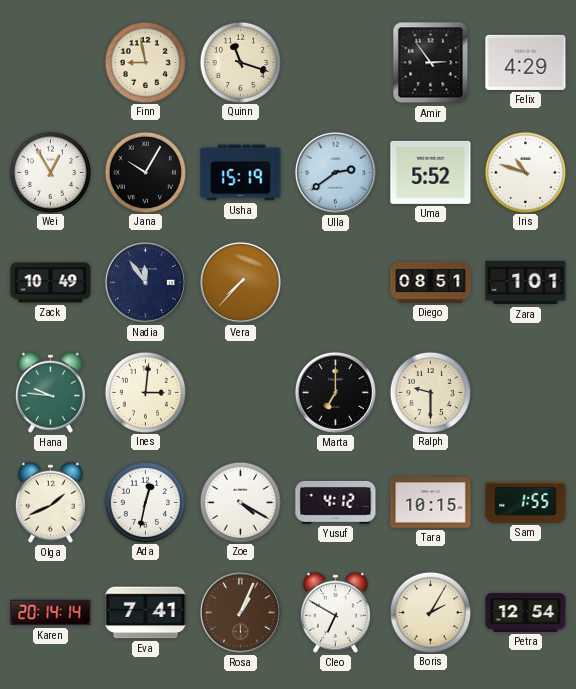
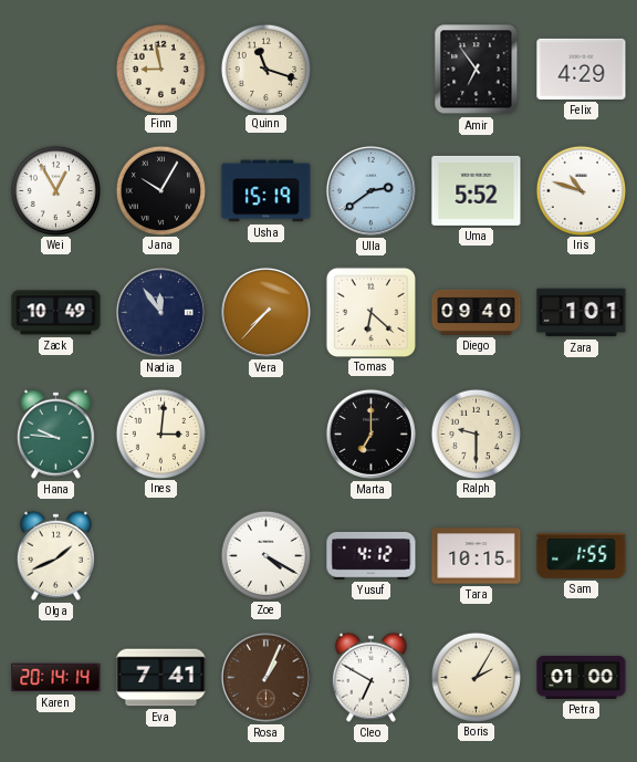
Amir: 2:54 -> 6:54 (477, 70)
Tomas: none -> 6:22 (370, 312)
Diego: 08:51 -> 09:40 (477, 312)
Ada: 12:32 -> none (145, 502)
Petra: 12:54 -> 01:00 (582, 677)
